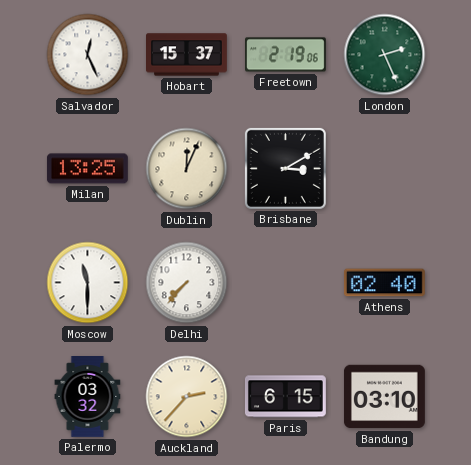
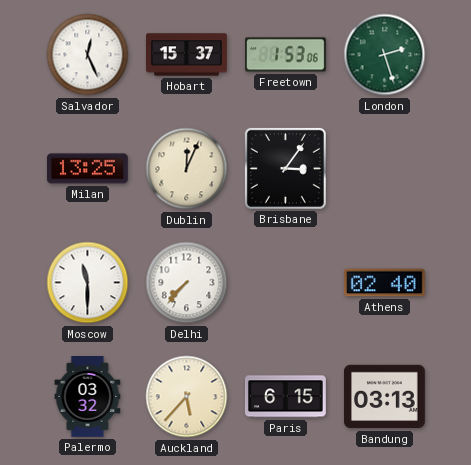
Freetown: 2:19 -> 1:53 (286, 55)
London: 2:26 -> 2:27 (385, 55)
Brisbane: 3:10 -> 3:06 (285, 168)
Auckland: 2:37 -> 5:37 (187, 397)
Bandung: 03:10 -> 03:13 (384, 397)
